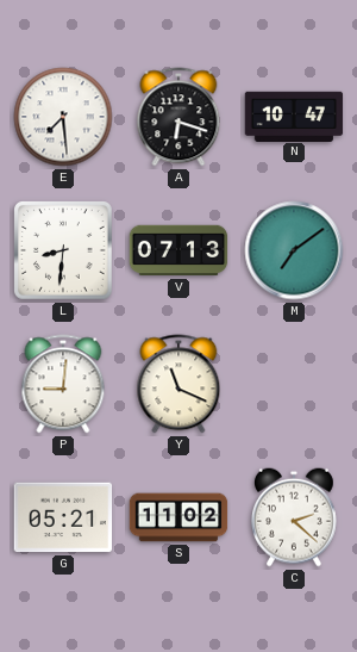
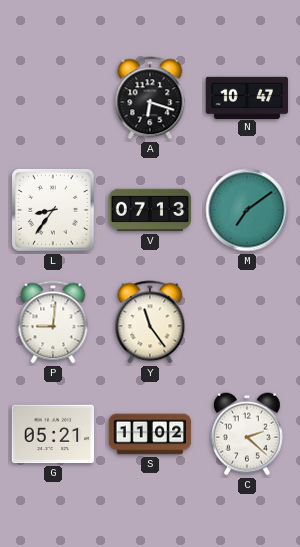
E: 7:29 -> none (63, 117)
L: 8:31 -> 8:36 (54, 211)
Y: 11:19 -> 11:24 (150, 322)
